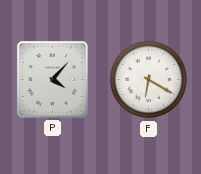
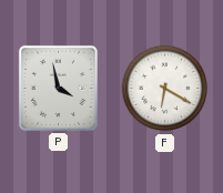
P: 4:07 -> 3:58 (58, 88)
